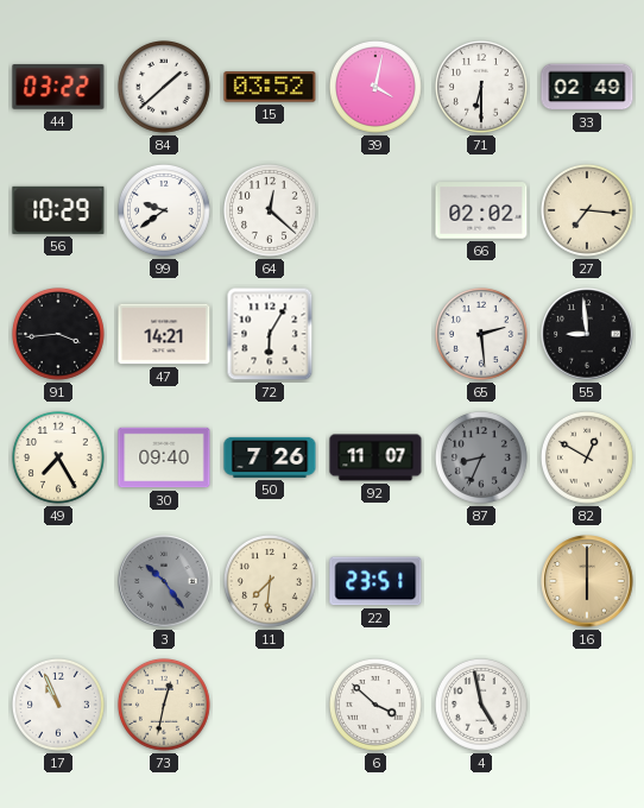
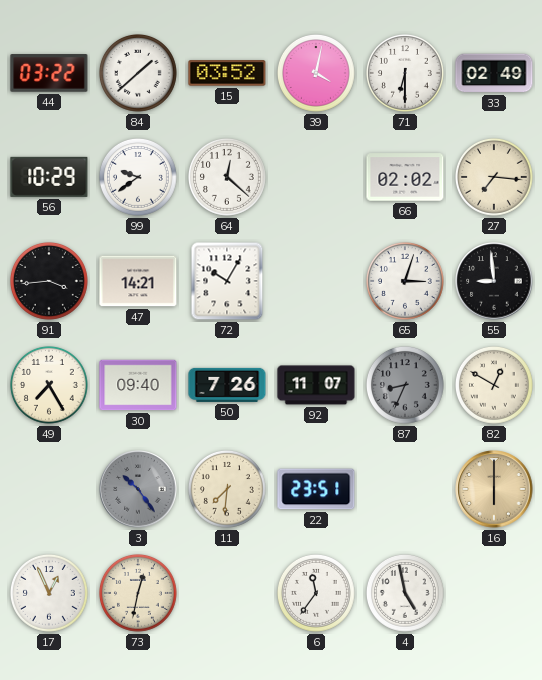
72: 6:05 -> 10:05 (227, 281)
65: 2:29 -> 3:03 (406, 282)
17: 10:56 -> 12:56 (50, 594)
6: 3:52 -> 11:36 (317, 594)
